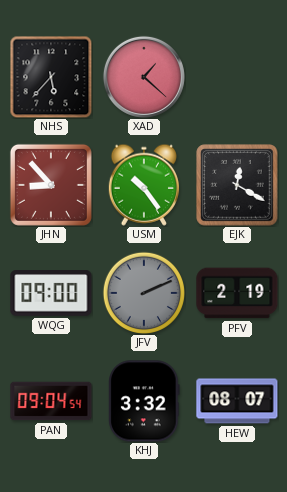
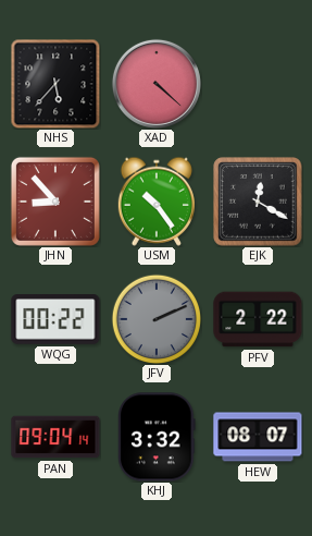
XAD: 1:22 -> 4:22 (157, 84)
WQG: 09:00 -> 00:22 (55, 319)
PFV: 2:19 -> 2:22 (258, 319)
PAN: 09:04:54 -> 09:04:14 (55, 437)
